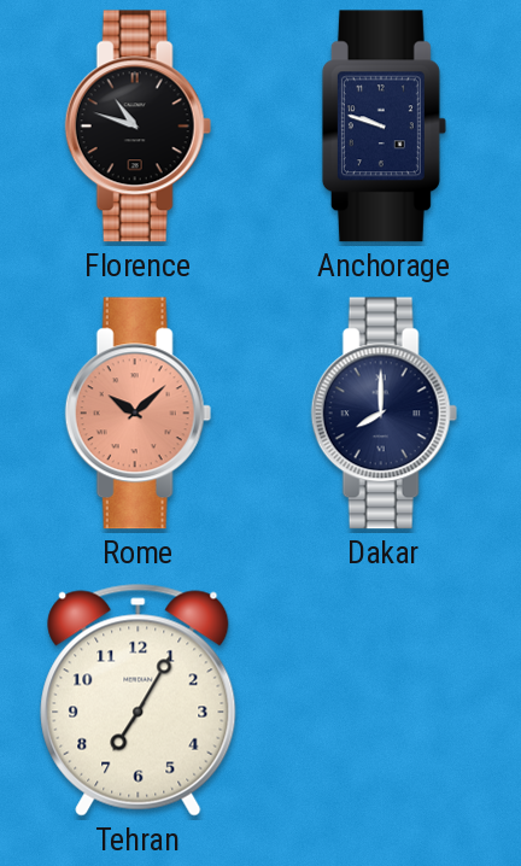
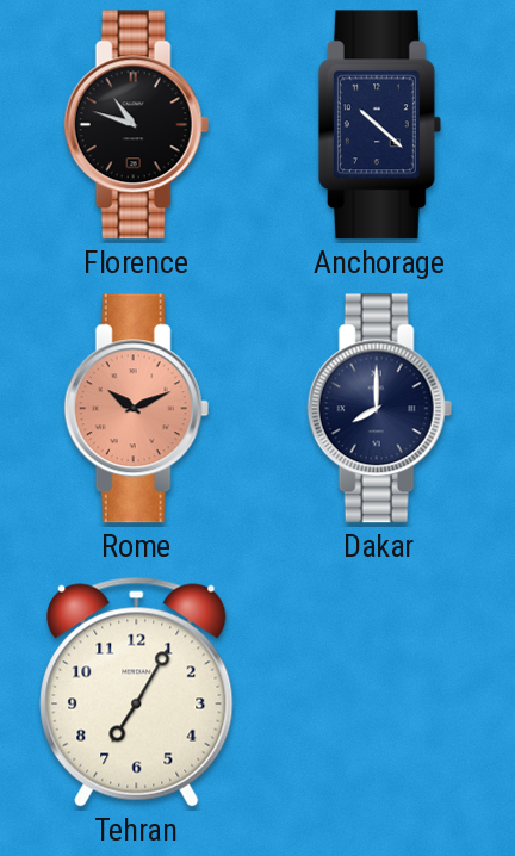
Anchorage: 9:48 -> 10:22 (379, 125)
Rome: 10:08 -> 10:11 (136, 409)
